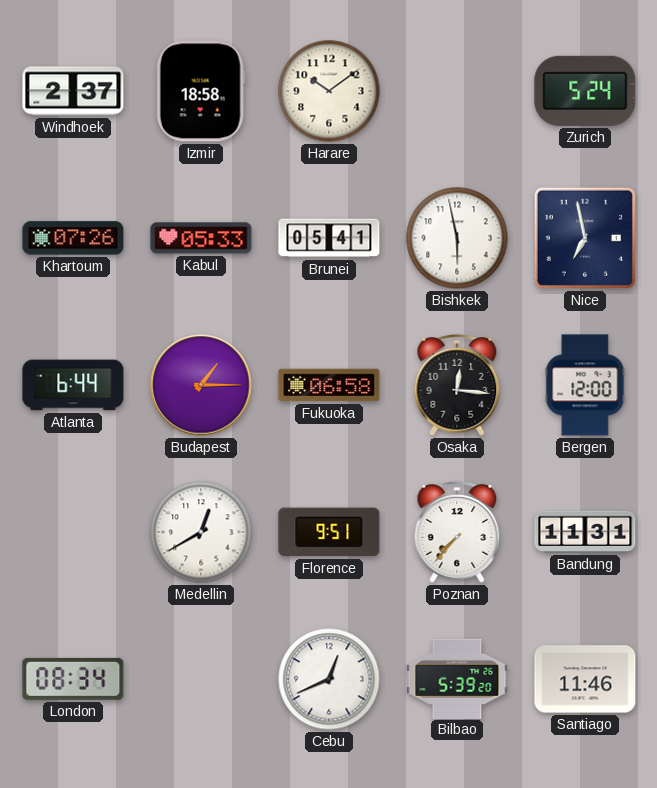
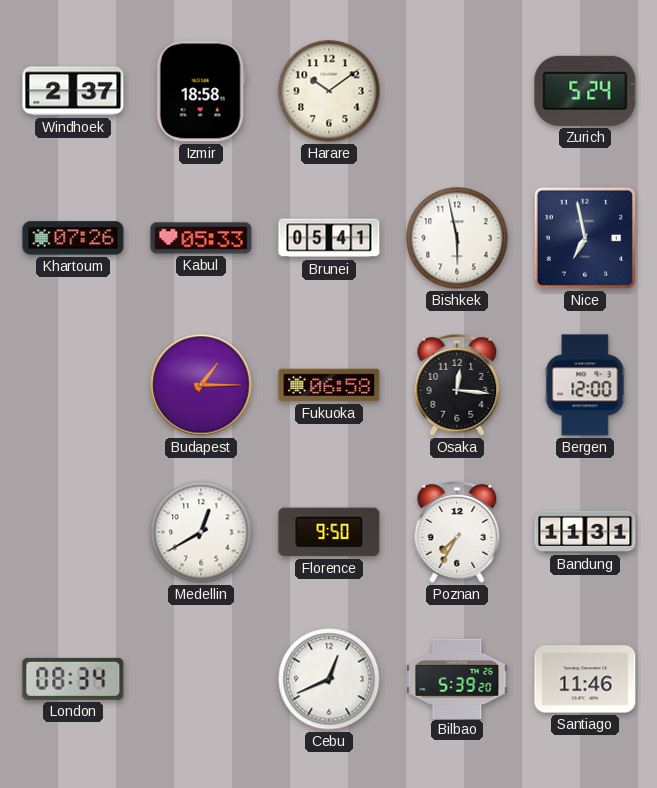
Atlanta: 6:44 -> none (73, 385)
Florence: 9:51 -> 9:50 (329, 532)
Poznan: 7:37 -> 7:35 (457, 533)
